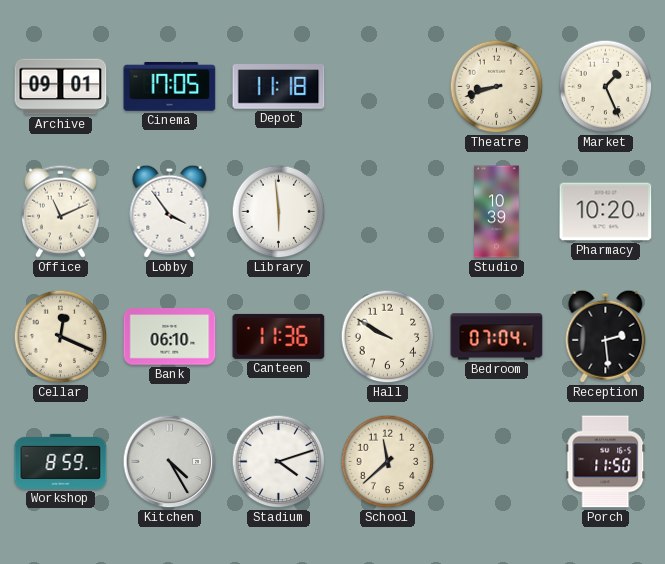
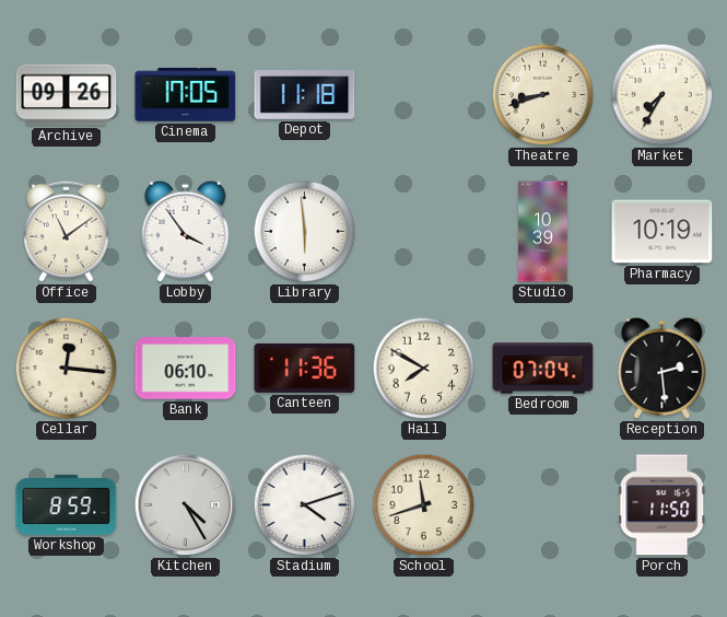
Archive: 09:01 -> 09:26 (67, 95)
Market: 1:26 -> 7:35 (662, 95)
Office: 11:11 -> 11:09 (66, 231)
Pharmacy: 10:20 -> 10:19 (662, 232)
Cellar: 12:19 -> 12:16 (67, 369)
Hall: 9:50 -> 7:50 (424, 369)
School: 11:38 -> 11:42 (424, 505)
